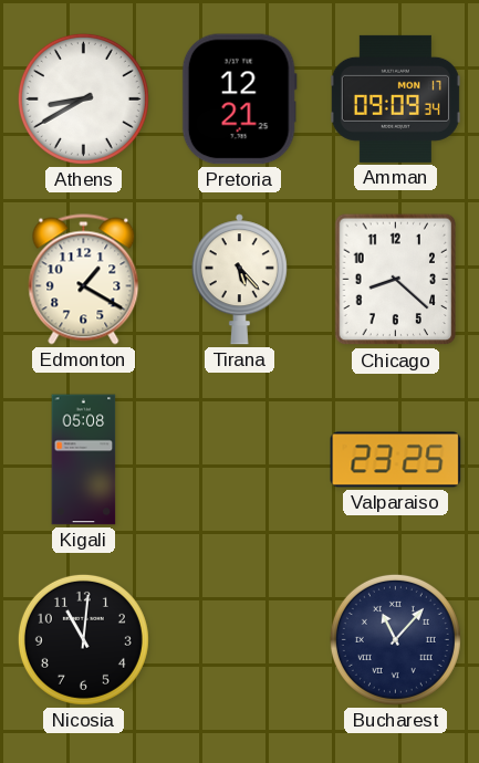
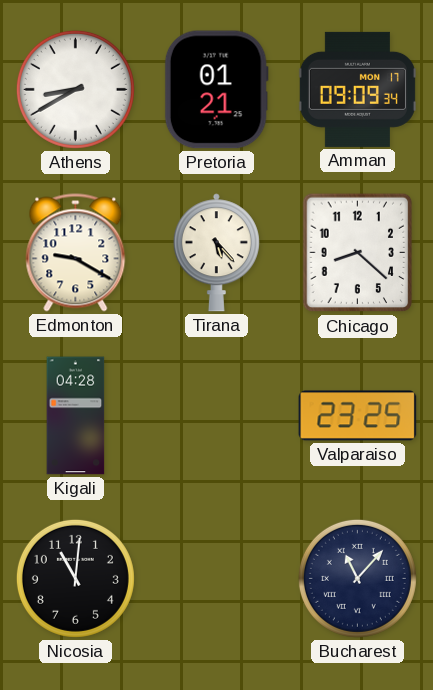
Pretoria: 12:21 -> 01:21 (216, 90)
Edmonton: 1:20 -> 9:20 (76, 253)
Kigali: 05:08 -> 04:28 (76, 416)
